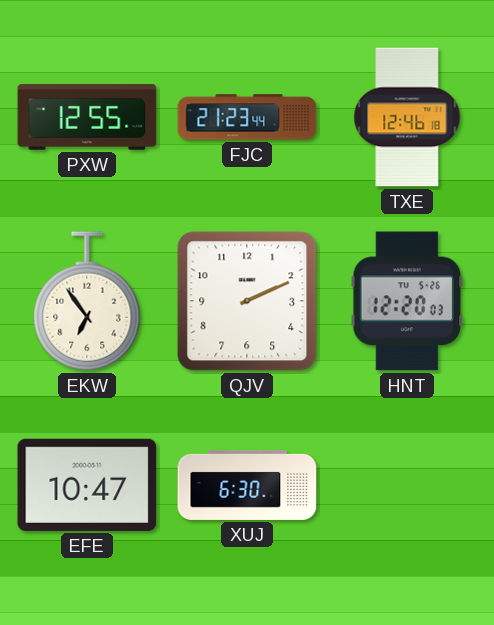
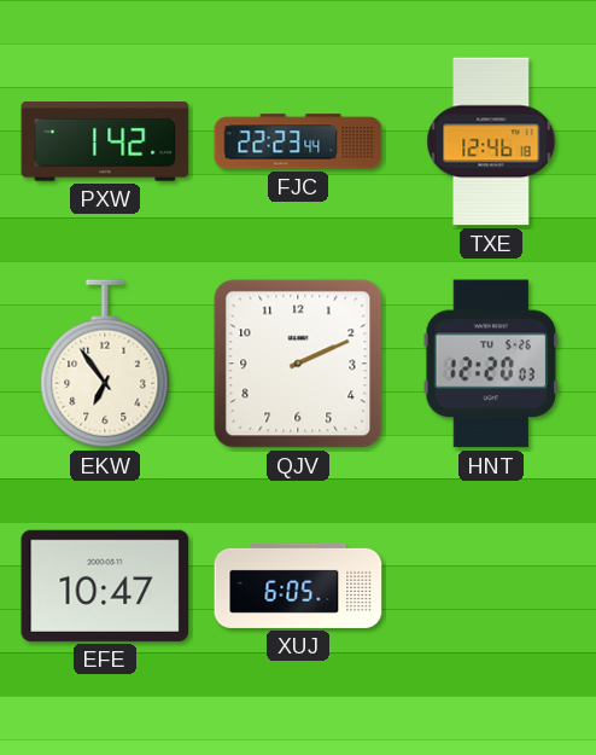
PXW: 12:55 -> 1:42 (105, 141)
FJC: 21:23 -> 22:23 (298, 141)
XUJ: 6:30 -> 6:05 (298, 586)
